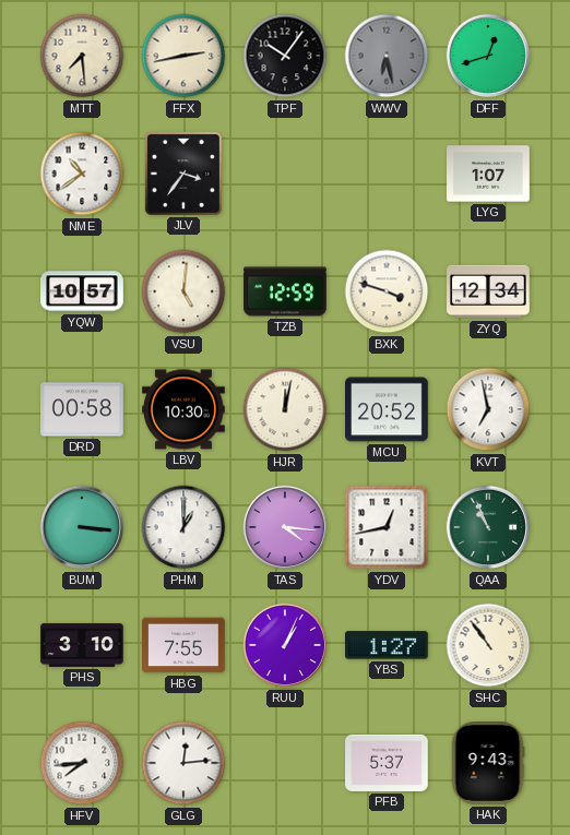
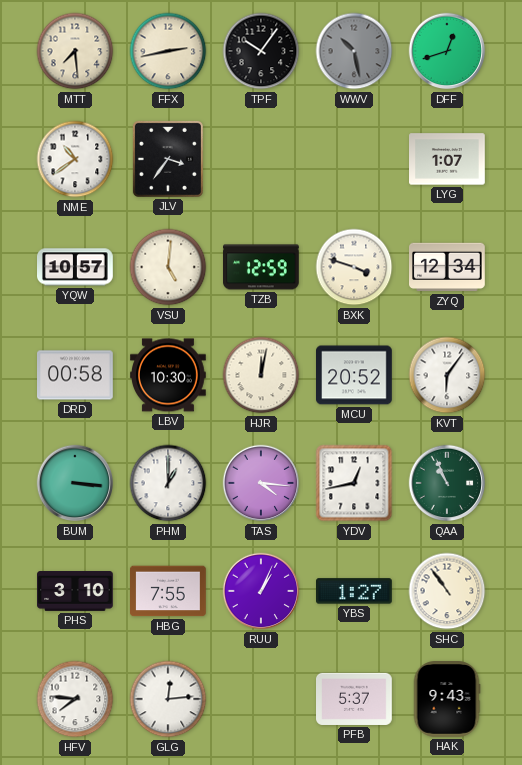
WWV: 6:28 -> 10:28 (354, 51)
KVT: 6:58 -> 6:06 (447, 375)
HFV: 7:44 -> 7:46 (75, 699)
